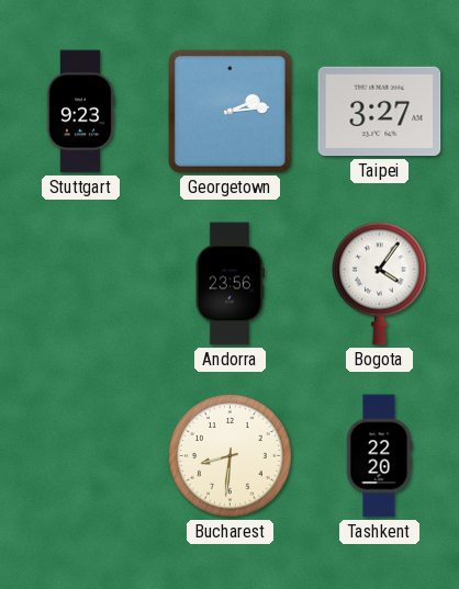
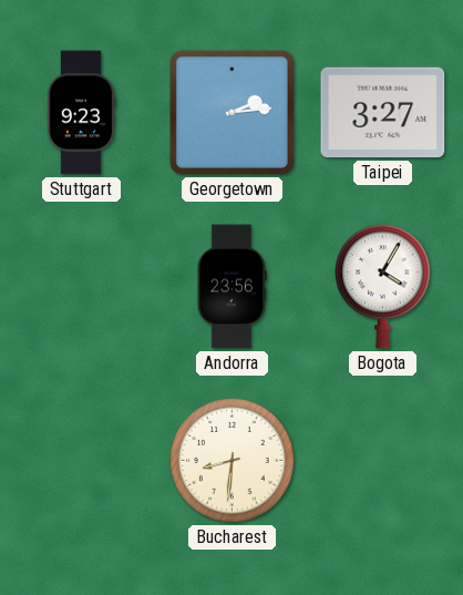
Bogota: 4:06 -> 4:05 (383, 286)
Tashkent: 22:20 -> none (379, 456)
